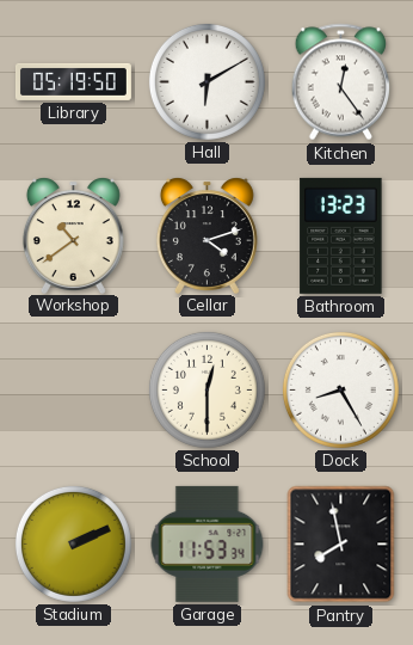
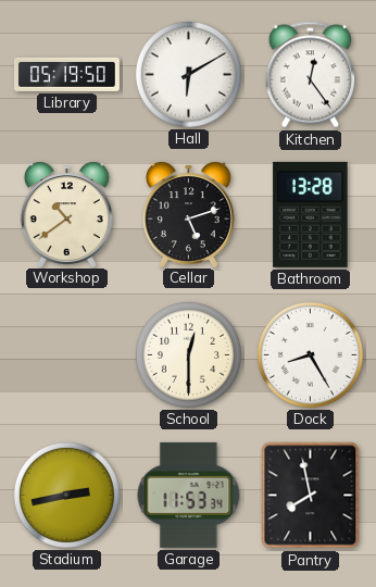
Cellar: 4:12 -> 5:12 (188, 214)
Bathroom: 13:23 -> 13:28 (311, 214)
Stadium: 2:11 -> 2:43 (66, 495)
